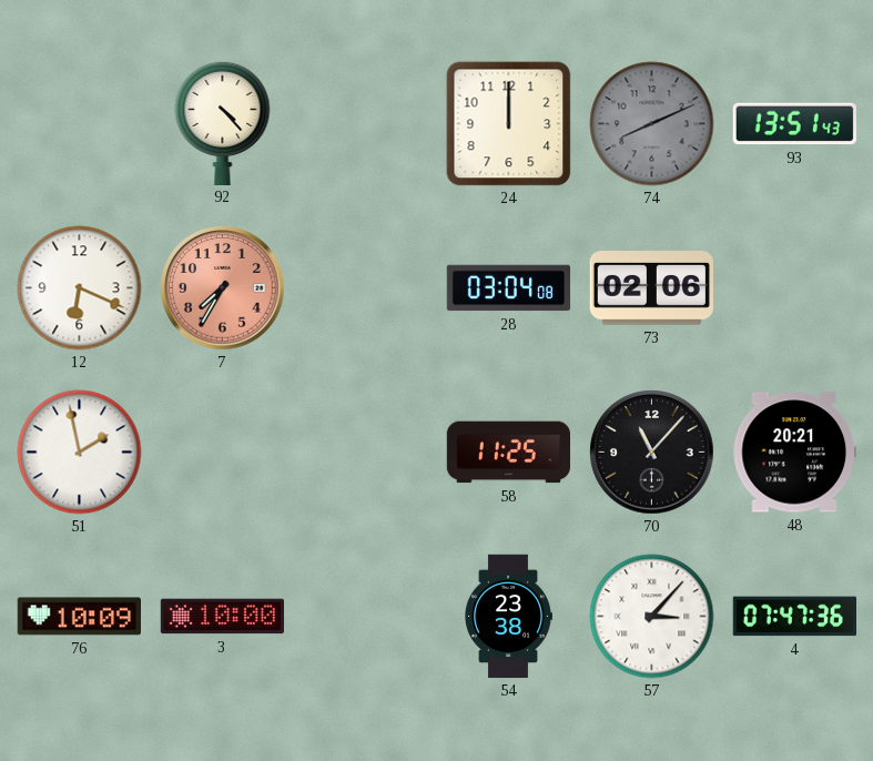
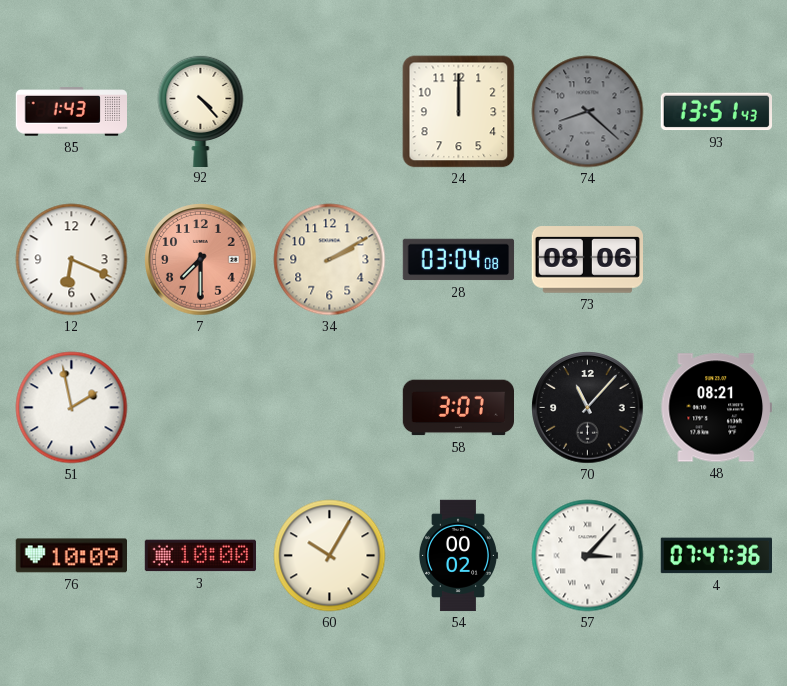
85: none -> 1:43 (72, 112)
74: 8:11 -> 8:22 (588, 112)
7: 7:35 -> 7:30 (201, 260)
34: none -> 2:10 (330, 260)
73: 02:06 -> 08:06 (587, 260)
58: 11:25 -> 3:07 (458, 408)
48: 20:21 -> 08:21 (716, 408)
60: none -> 10:05 (330, 556)
54: 23:38 -> 00:02 (458, 556)
